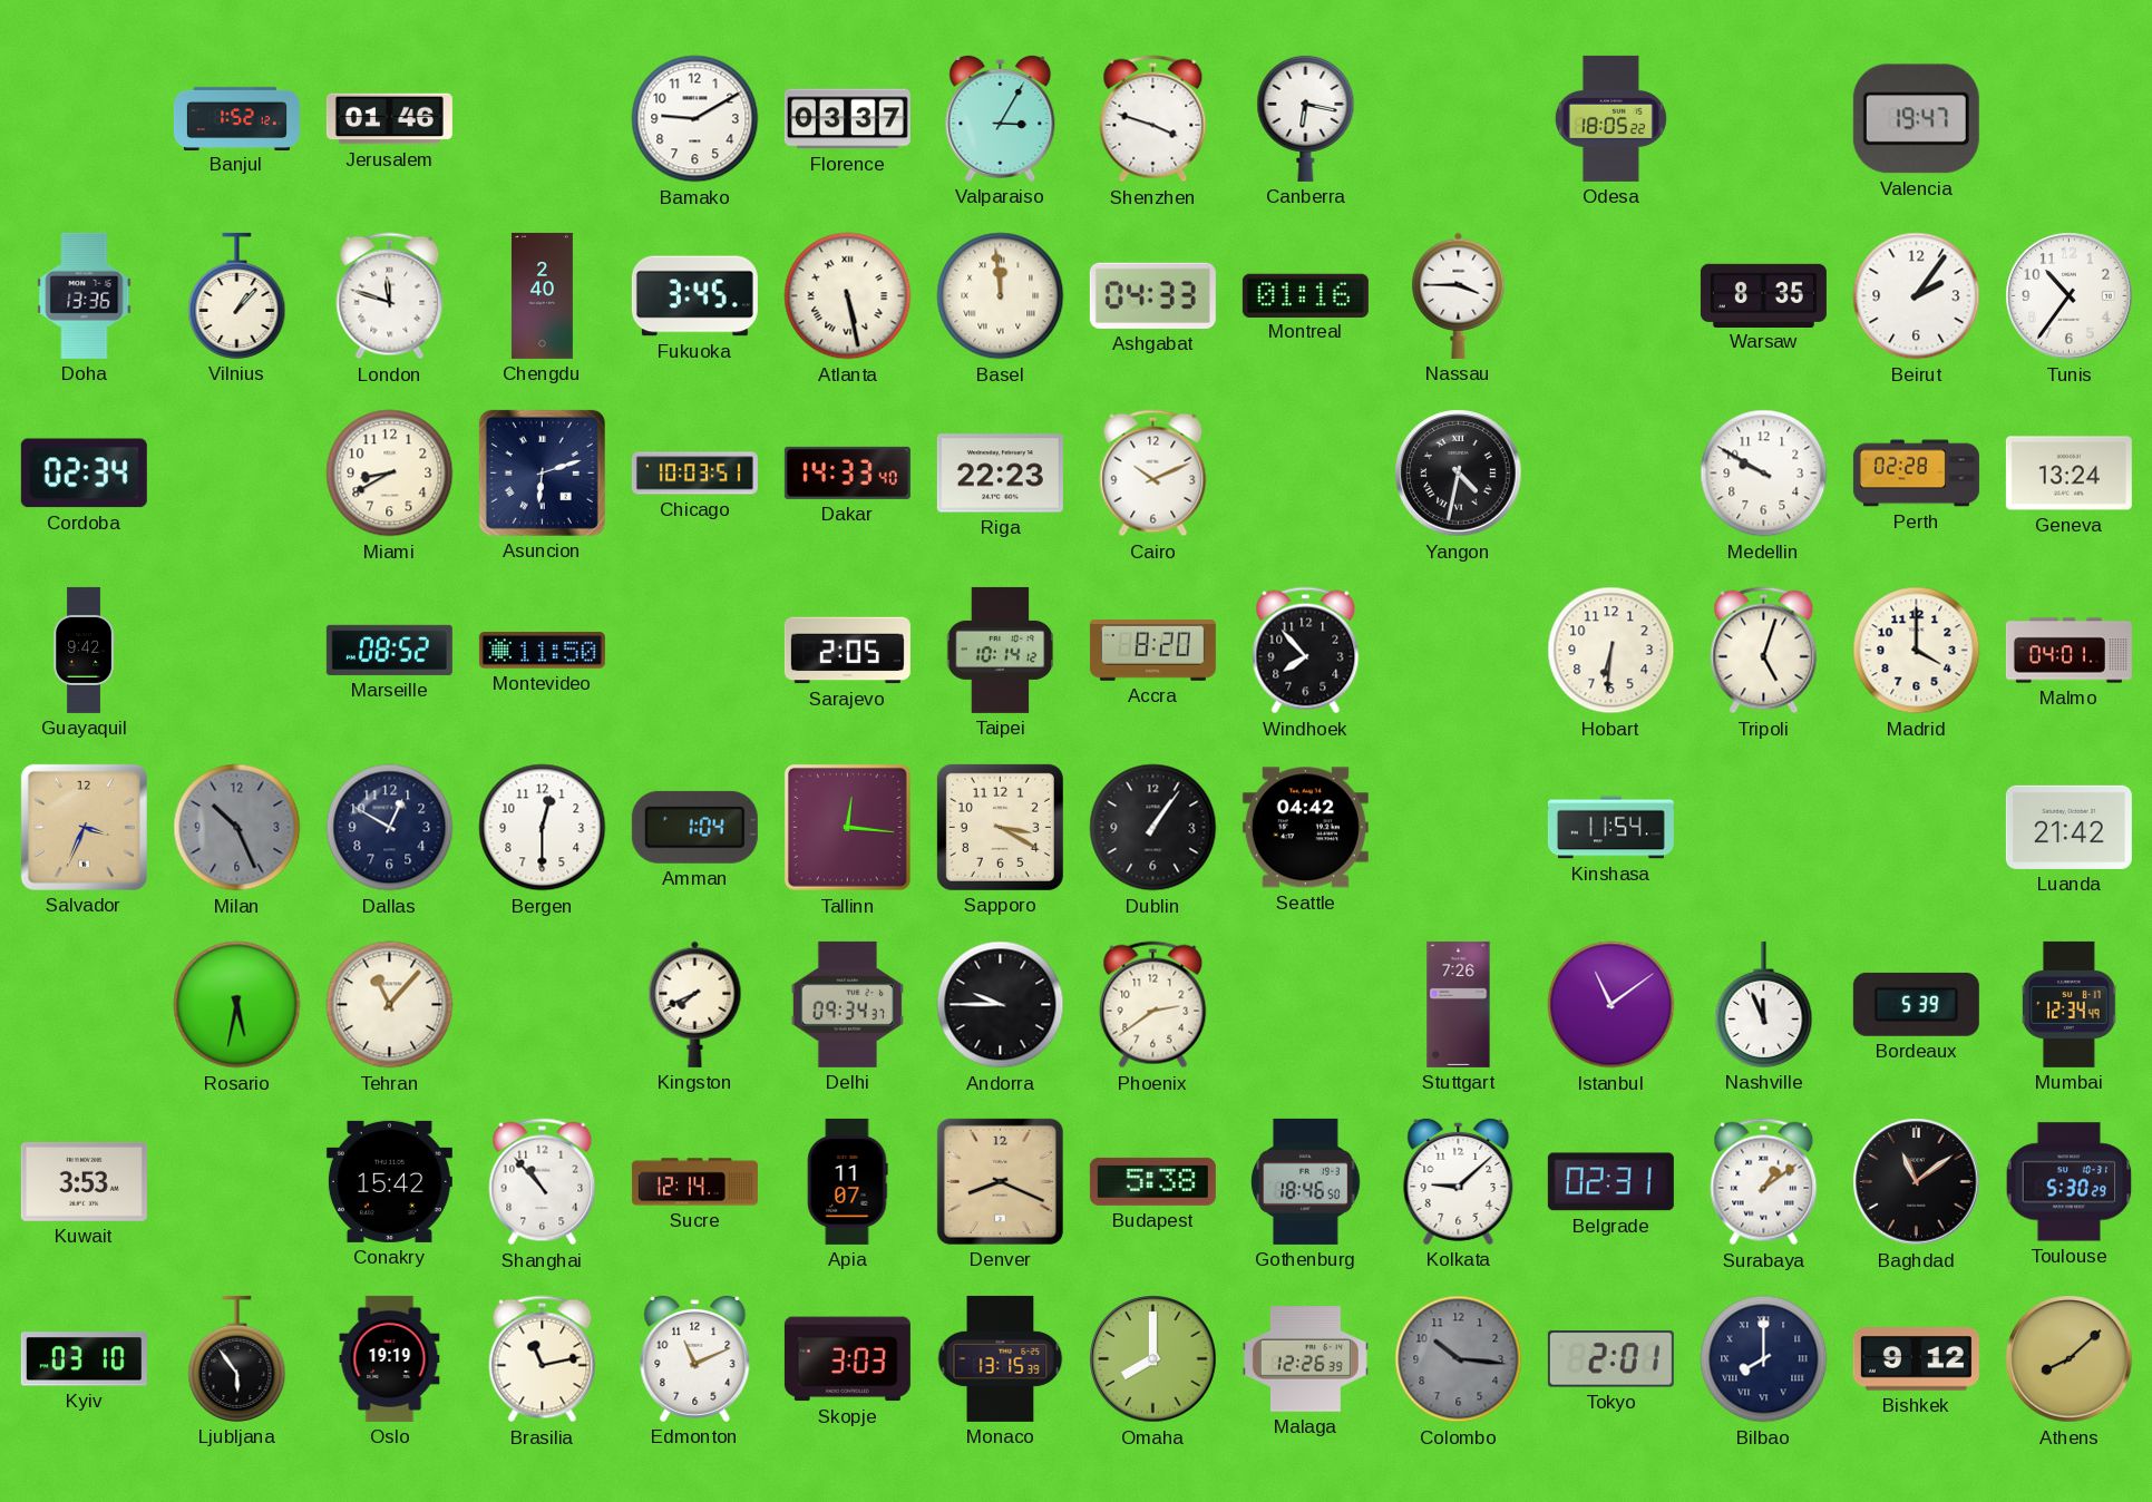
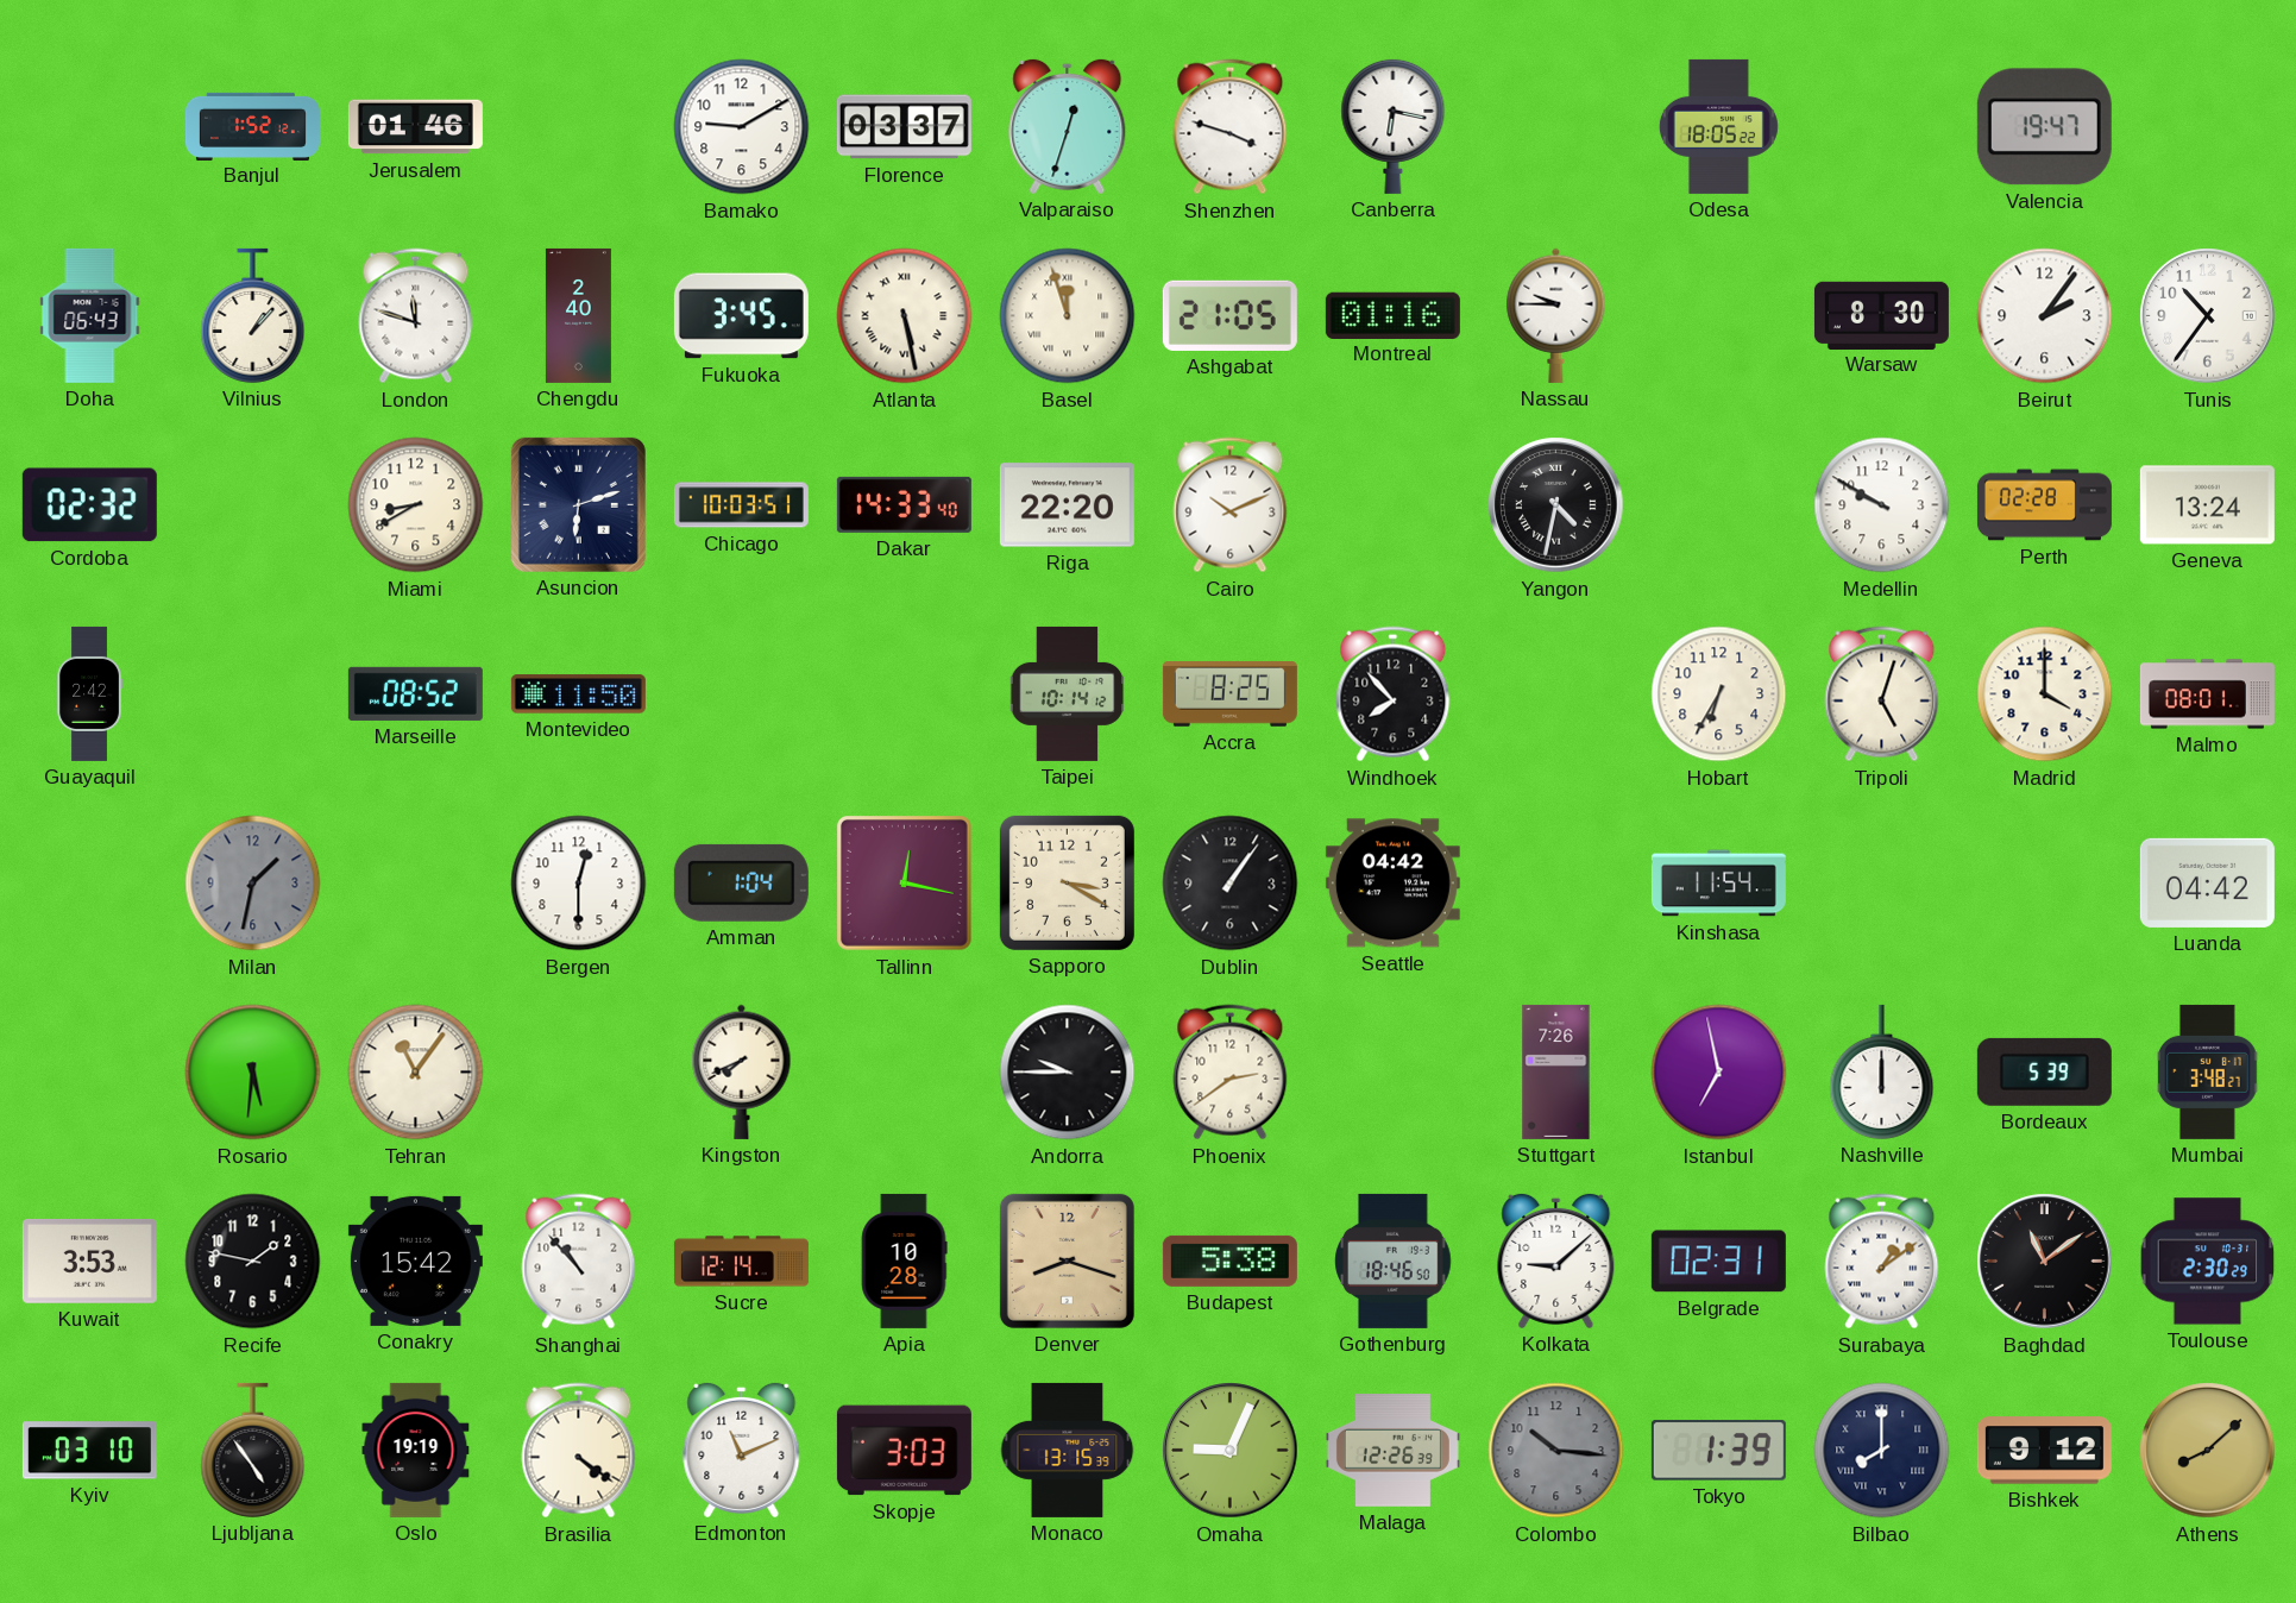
Valparaiso: 3:05 -> 12:33 (1068, 126)
Doha: 13:36 -> 06:43 (90, 315)
Basel: 11:59 -> 11:57 (1068, 316)
Ashgabat: 04:33 -> 21:05 (1229, 315)
Nassau: 3:45 -> 9:45 (1556, 315)
Warsaw: 8:35 -> 8:30 (1881, 315)
Cordoba: 02:34 -> 02:32 (89, 505)
Riga: 22:23 -> 22:20 (1067, 505)
Guayaquil: 9:42 -> 2:42 (89, 693)
Sarajevo: 2:05 -> none (847, 651)
Accra: 8:20 -> 8:25 (1229, 694)
Hobart: 6:31 -> 6:35 (1719, 694)
Malmo: 04:01 -> 08:01 (2207, 694)
Salvador: 3:34 -> none (84, 827)
Milan: 10:26 -> 1:32 (253, 884)
Dallas: 12:50 -> none (390, 828)
Tallinn: 12:16 -> 12:17 (905, 884)
Luanda: 21:42 -> 04:42 (2207, 882)
Rosario: 5:32 -> 5:31 (253, 1073)
Tehran: 11:07 -> 11:06 (416, 1073)
Delhi: 09:34 -> none (847, 1004)
Istanbul: 11:09 -> 6:58 (1719, 1073)
Nashville: 11:56 -> 12:00 (1882, 1071)
Mumbai: 12:34 -> 3:48 (2208, 1071)
Recife: none -> 1:47 (253, 1262)
Apia: 11:07 -> 10:28 (904, 1261)
Denver: 8:19 -> 8:18 (1067, 1261)
Toulouse: 5:30 -> 2:30 (2208, 1262)
Ljubljana: 5:54 -> 4:54 (253, 1450)
Brasilia: 11:13 -> 4:21 (579, 1451)
Omaha: 8:00 -> 9:04 (1231, 1451)
Tokyo: 2:01 -> 1:39 (1718, 1451)
